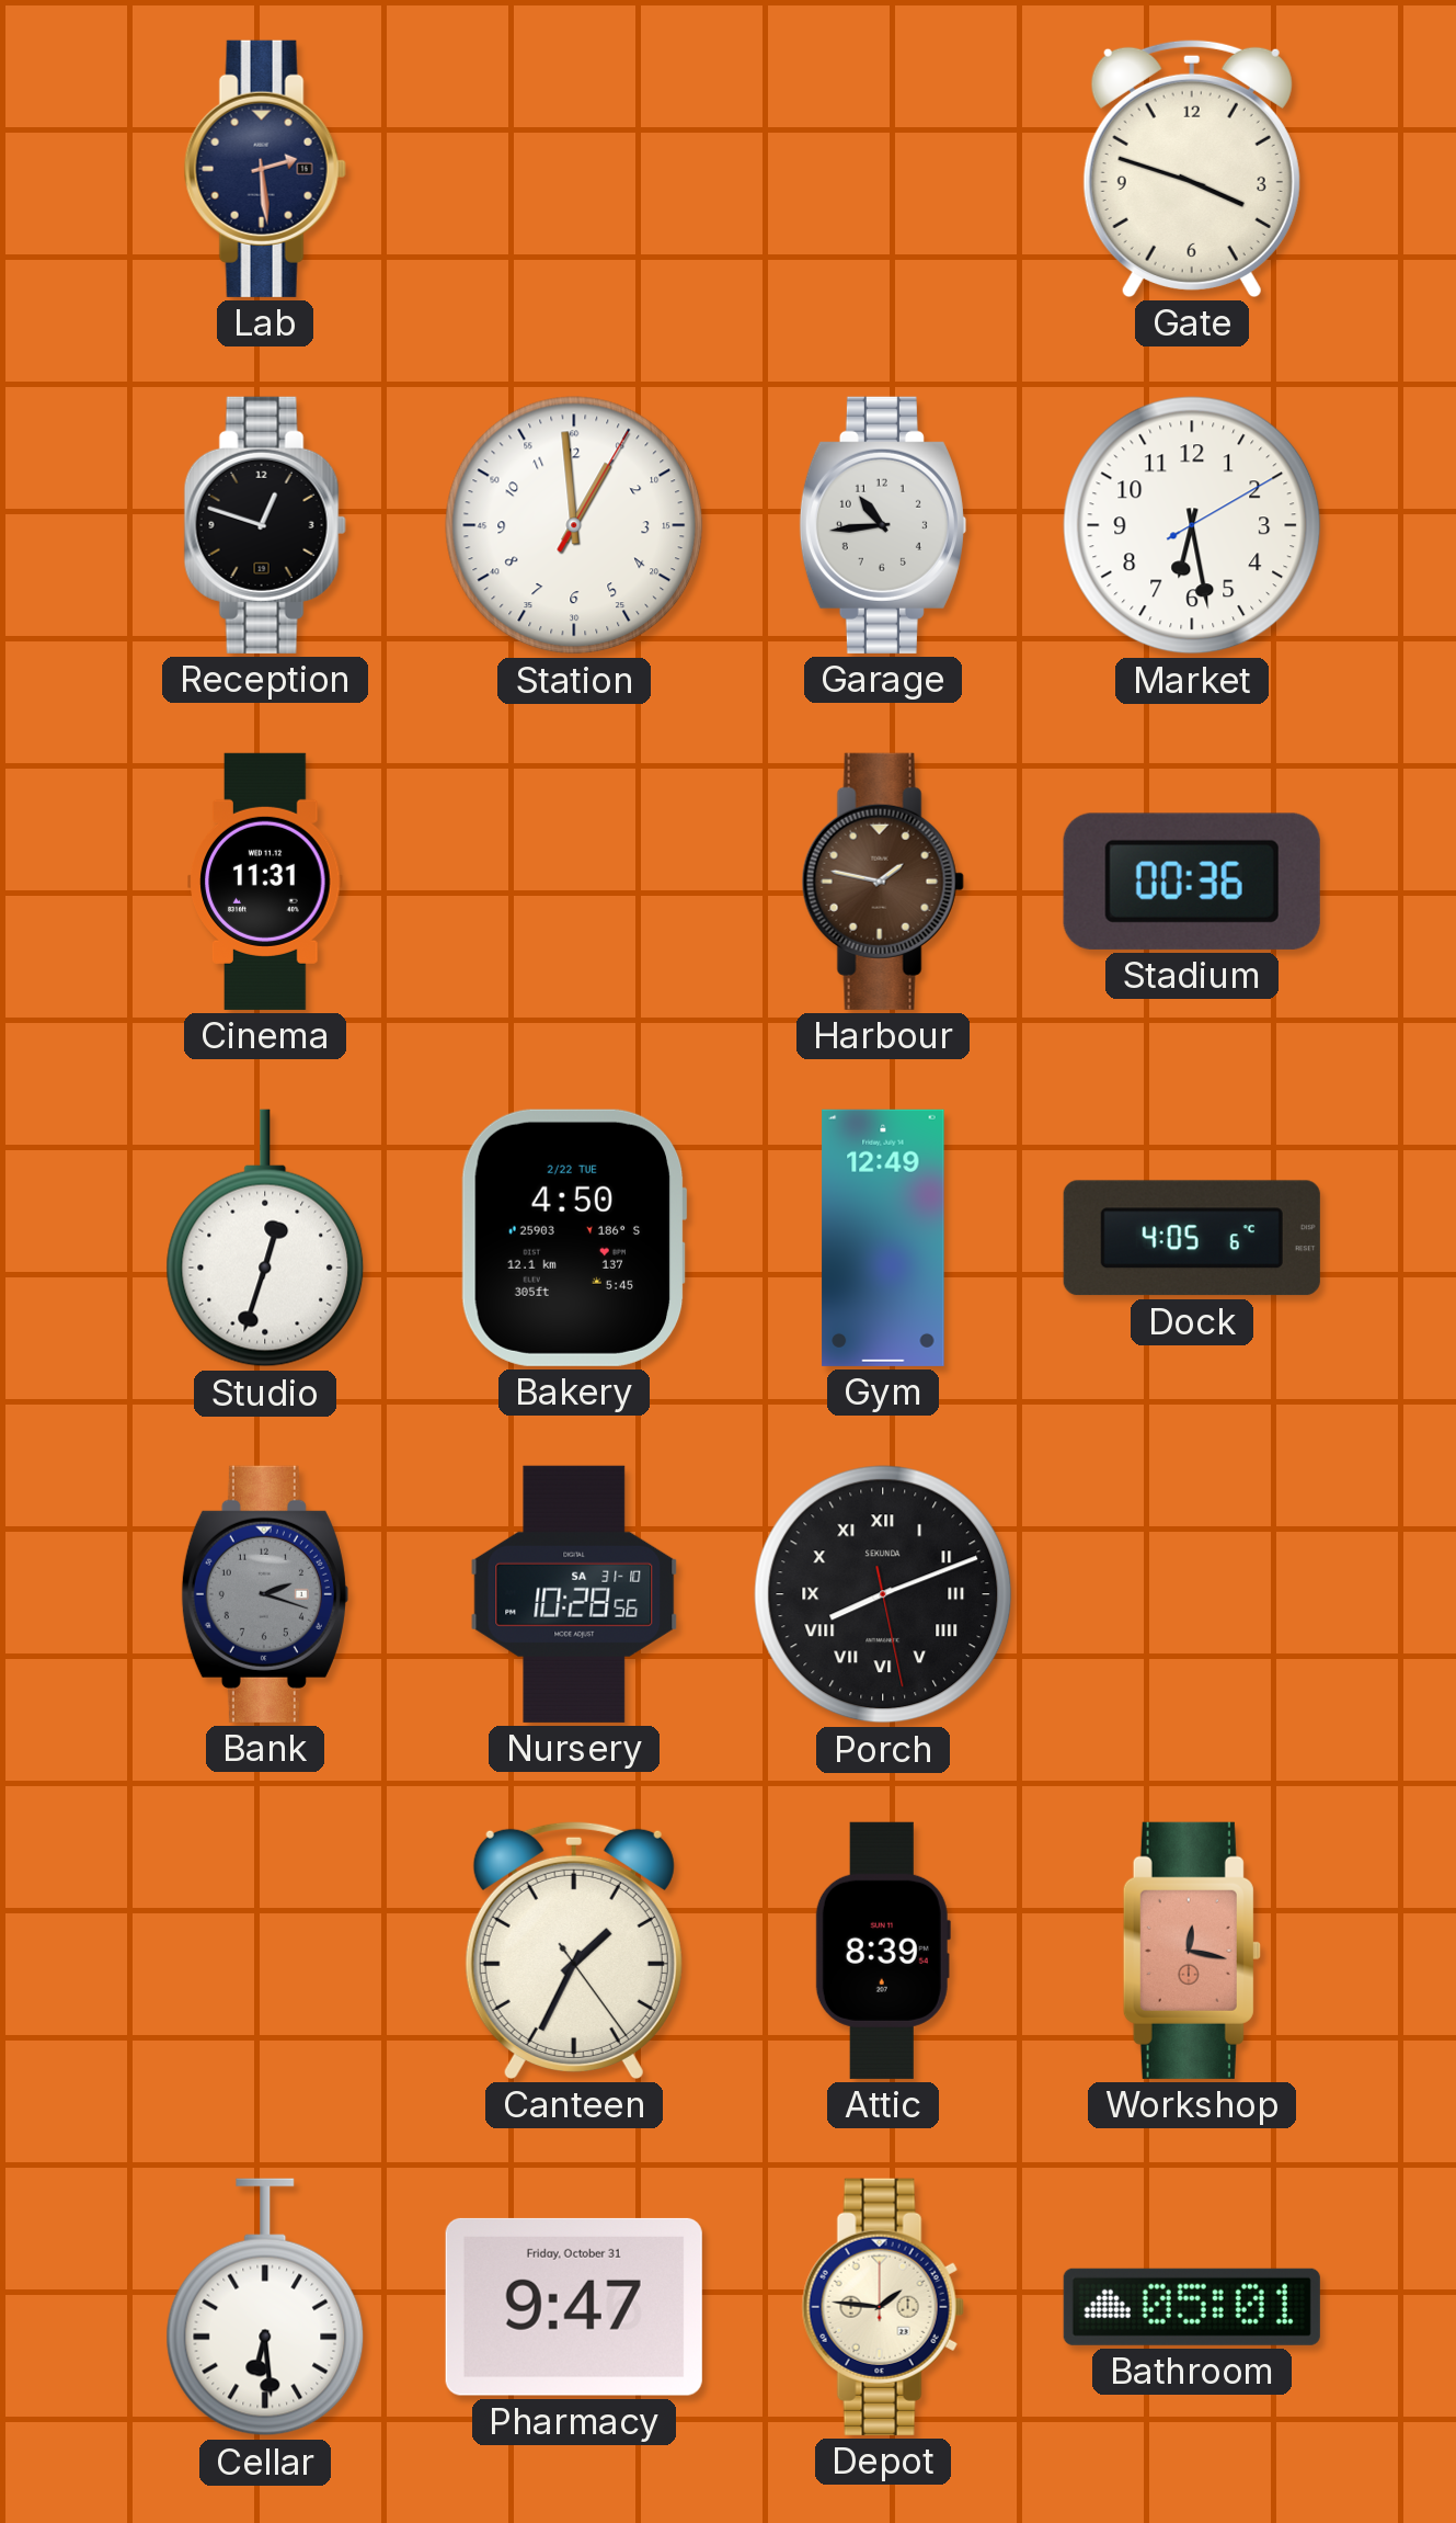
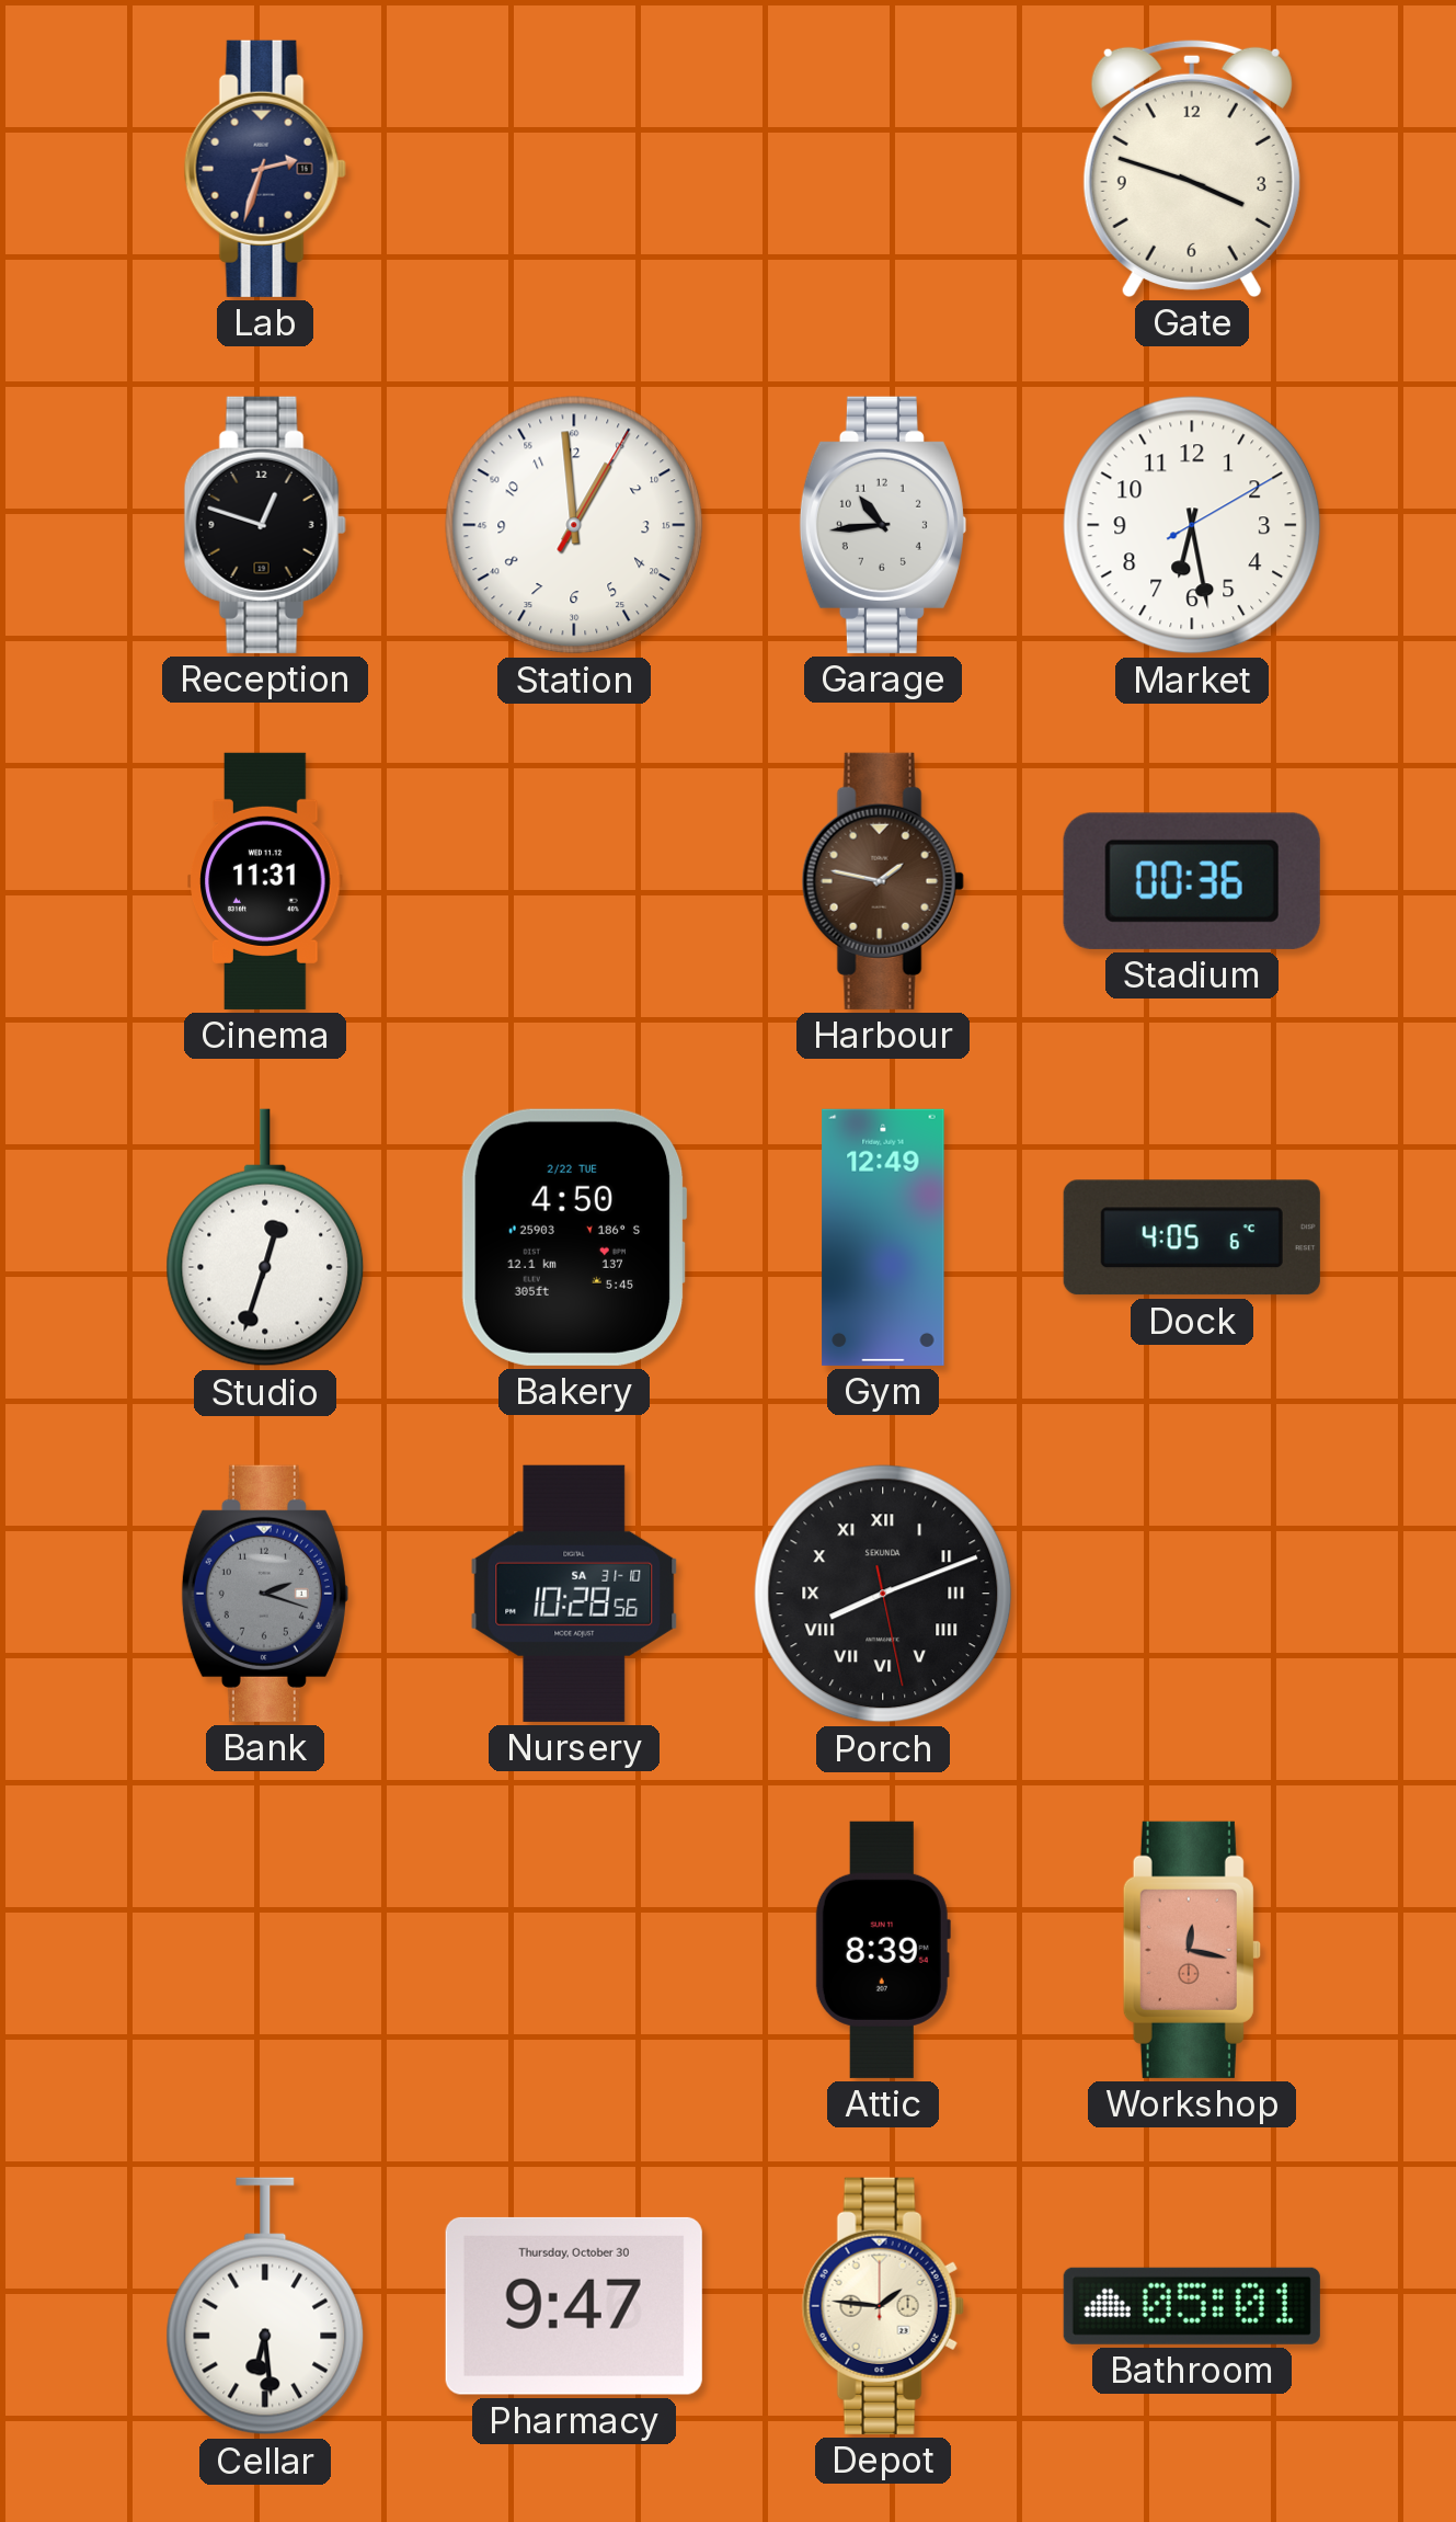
Lab: 2:29 -> 2:33 (265, 169)
Canteen: 1:34 -> none (574, 1950)
Pharmacy date: Friday, October 31 -> Thursday, October 30 (574, 2306)
